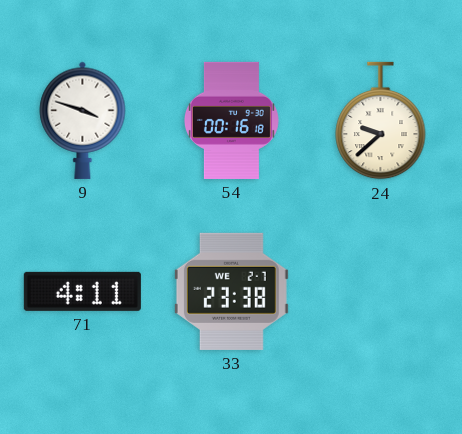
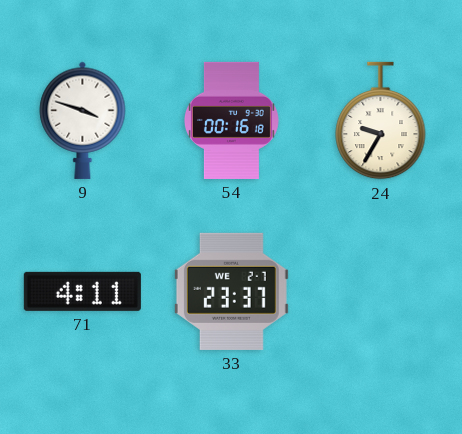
24: 9:38 -> 9:35 (381, 121)
33: 23:38 -> 23:37 (231, 291)
